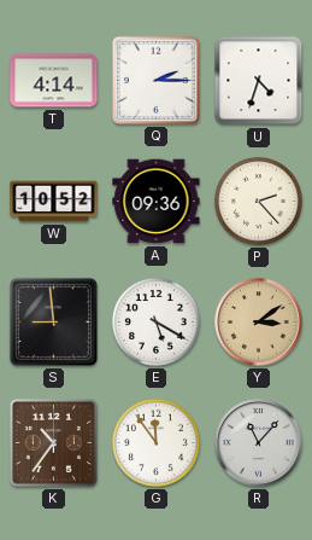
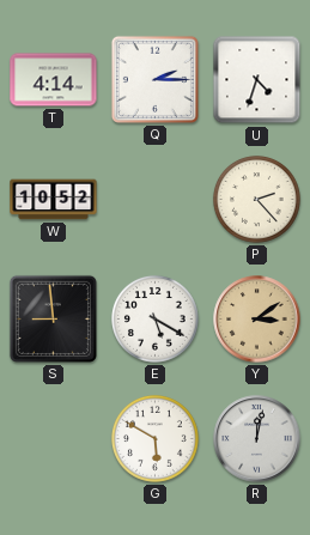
A: 09:36 -> none (157, 202)
K: 10:36 -> none (53, 442)
G: 11:54 -> 5:50 (154, 438)
R: 11:07 -> 12:02 (257, 439)
